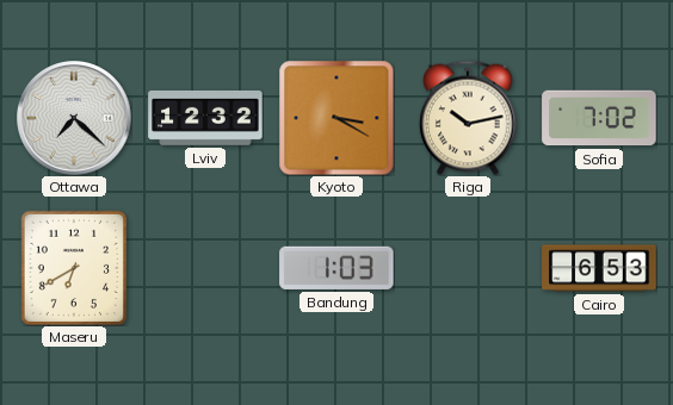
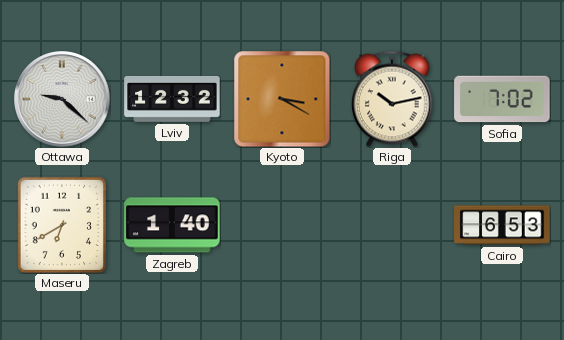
Ottawa: 7:22 -> 9:22 (62, 99)
Zagreb: none -> 1:40 (172, 225)
Bandung: 1:03 -> none (336, 268)
